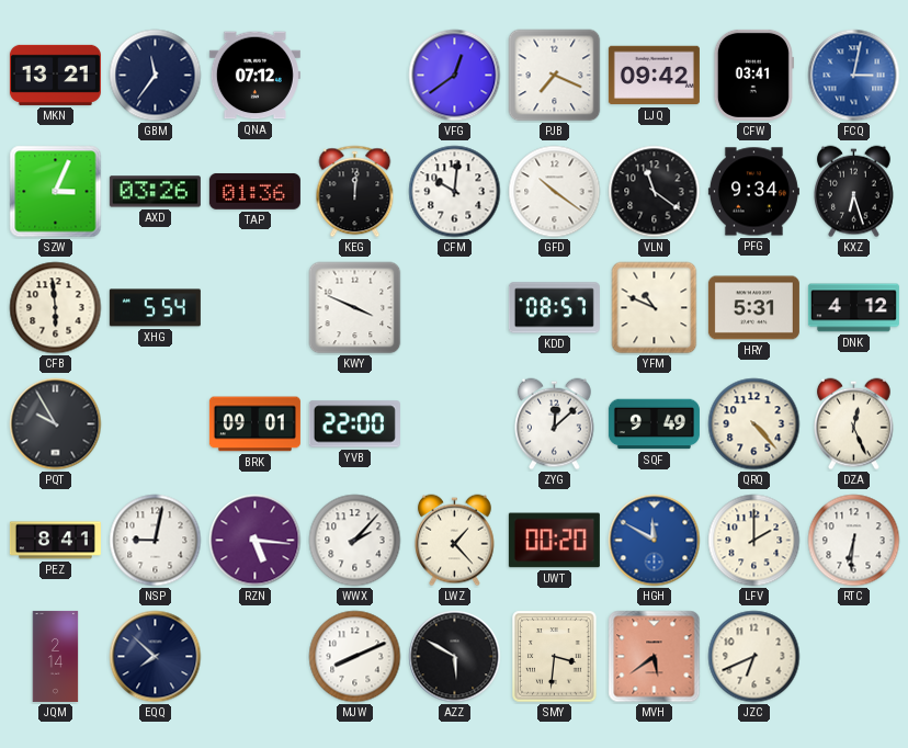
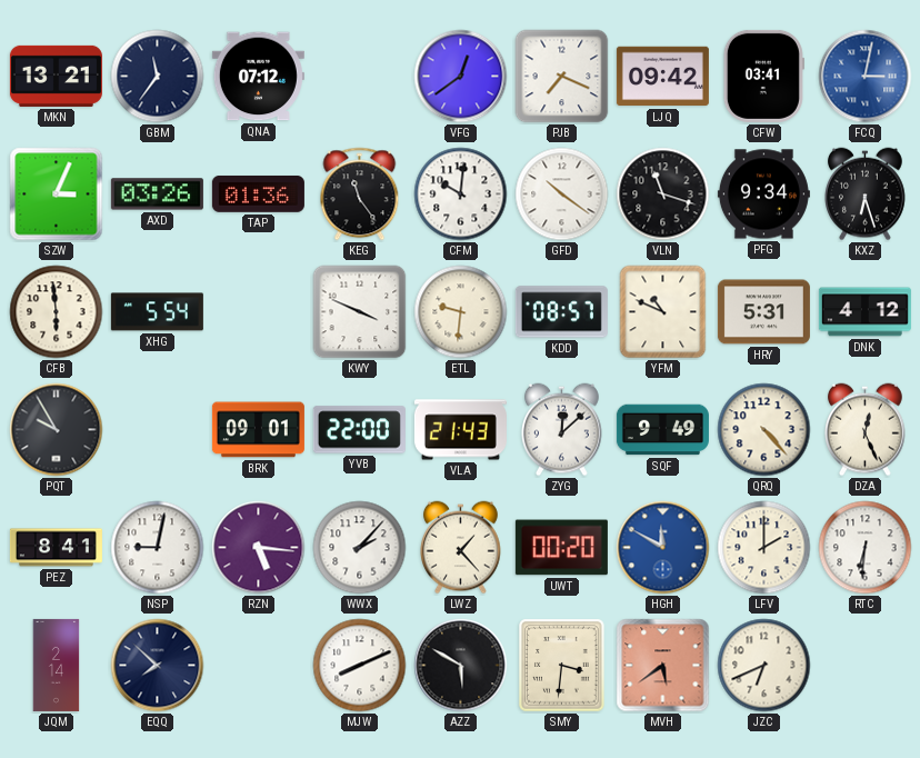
KEG: 12:01 -> 11:24 (360, 195)
VLN: 11:21 -> 11:18 (663, 195)
ETL: none -> 9:31 (461, 312)
VLA: none -> 21:43 (460, 430)
